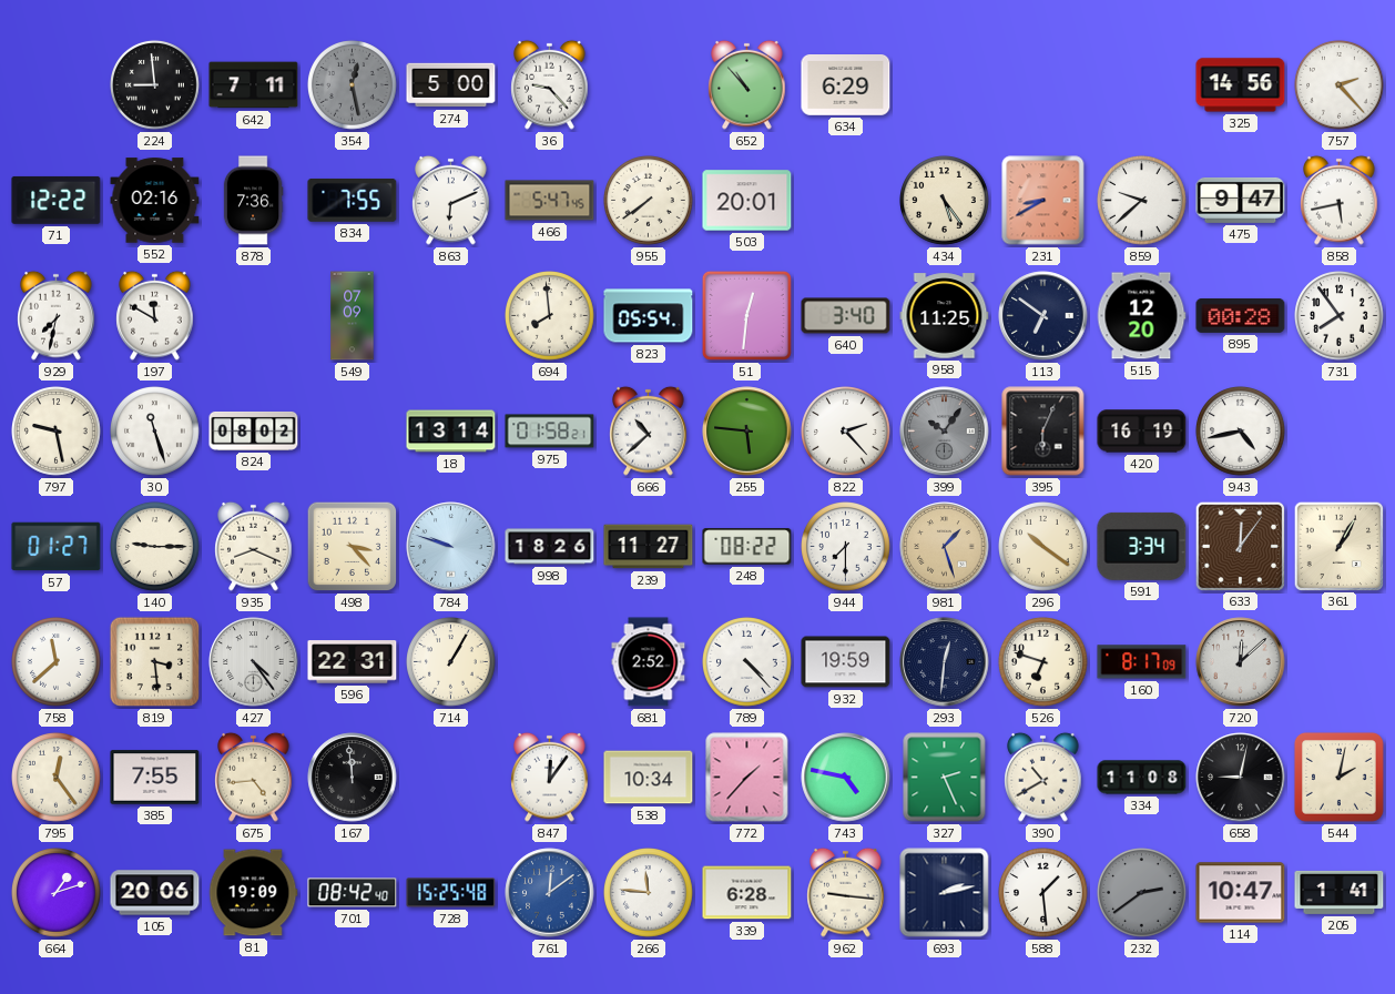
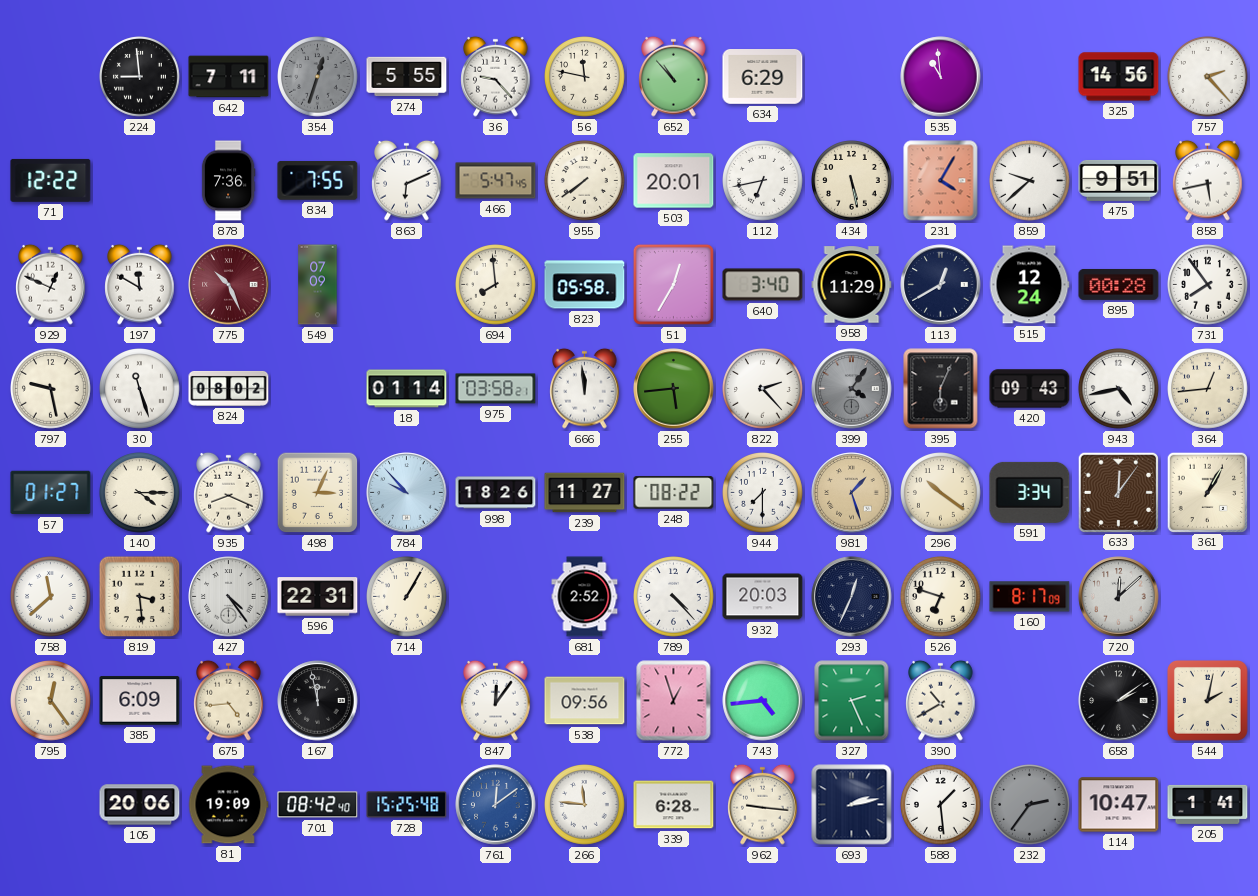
354: 12:28 -> 12:33 (318, 77)
274: 5:00 -> 5:55 (407, 77)
56: none -> 11:47 (585, 77)
535: none -> 10:59 (941, 77)
552: 02:16 -> none (155, 201)
112: none -> 6:43 (763, 181)
434: 5:24 -> 5:28 (852, 181)
231: 8:40 -> 4:05 (941, 181)
475: 9:47 -> 9:51 (1119, 180)
929: 7:32 -> 12:49 (51, 284)
775: none -> 10:26 (229, 285)
823: 05:54 -> 05:58 (585, 285)
51: 12:31 -> 12:35 (673, 284)
958: 11:25 -> 11:29 (852, 285)
113: 6:51 -> 12:40 (941, 285)
515: 12:20 -> 12:24 (1029, 285)
18: 13:14 -> 01:14 (407, 389)
975: 01:58 -> 03:58 (496, 389)
666: 10:38 -> 11:59 (585, 388)
255: 5:46 -> 5:44 (674, 389)
399: 10:06 -> 4:06 (852, 389)
420: 16:19 -> 09:43 (1030, 389)
364: none -> 12:44 (1208, 389)
140: 9:15 -> 4:15 (140, 493)
498: 3:23 -> 3:04 (318, 493)
784: 9:48 -> 9:53 (407, 493)
932: 19:59 -> 20:03 (763, 597)
293: 12:31 -> 12:34 (852, 597)
385: 7:55 -> 6:09 (140, 701)
167: 11:59 -> 11:58 (318, 701)
538: 10:34 -> 09:56 (585, 701)
772: 1:37 -> 12:57 (674, 701)
743: 4:47 -> 4:44 (763, 701)
334: 11:08 -> none (1142, 778)
658: 9:02 -> 2:09 (1119, 701)
664: 1:12 -> none (57, 893)
232: 2:39 -> 2:36 (1030, 805)
